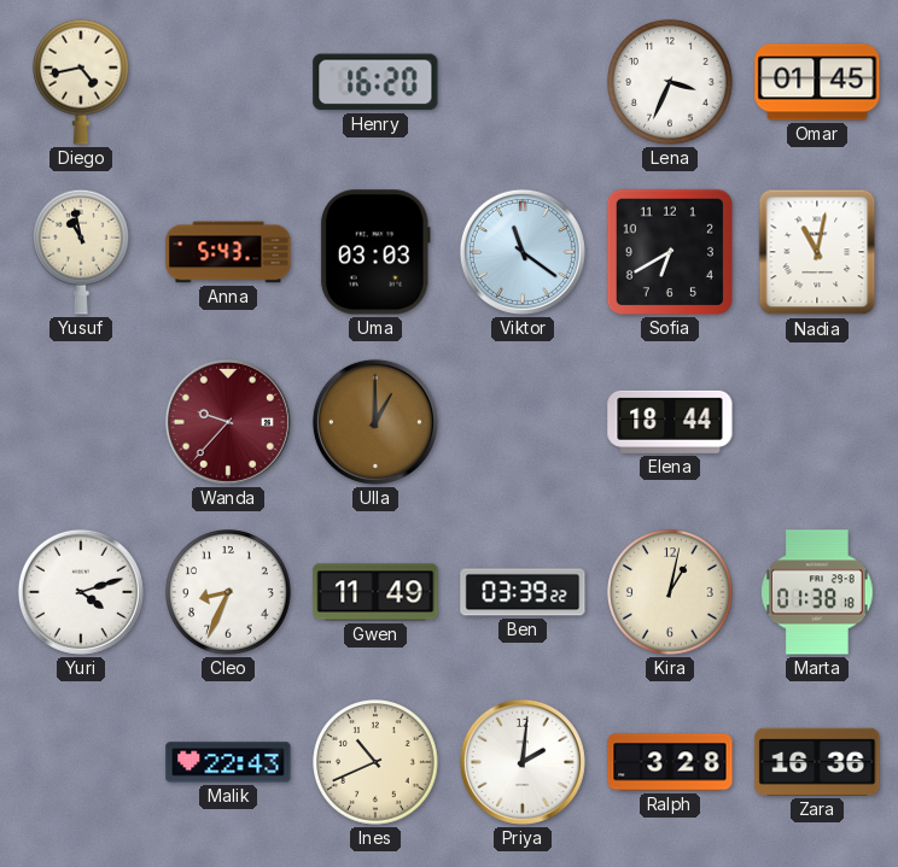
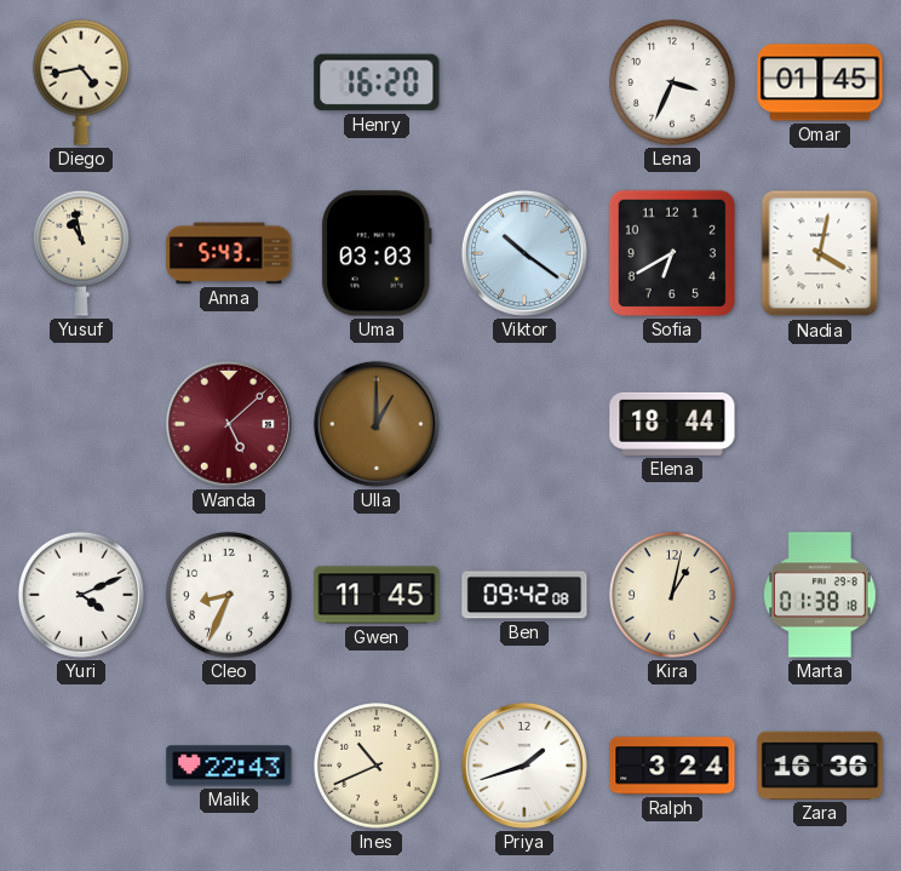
Viktor: 11:21 -> 10:21 (524, 253)
Nadia: 11:02 -> 4:02 (820, 253)
Wanda: 9:37 -> 5:08 (229, 424)
Yuri: 4:12 -> 4:11 (81, 595)
Gwen: 11:49 -> 11:45 (377, 595)
Ben: 03:39 -> 09:42 (524, 595)
Priya: 2:01 -> 1:42 (524, 766)
Ralph: 3:28 -> 3:24 (672, 766)
